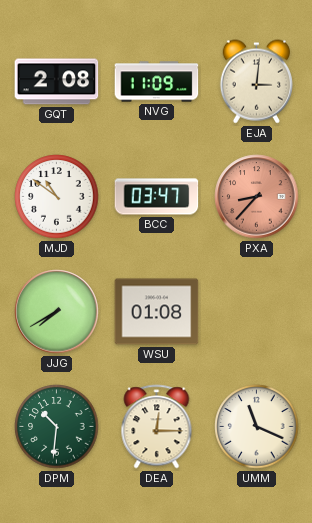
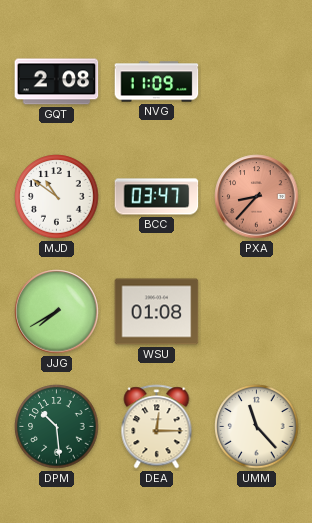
EJA: 3:01 -> none (256, 82)
DPM: 10:31 -> 10:29 (57, 427)
UMM: 11:19 -> 11:23 (257, 427)
